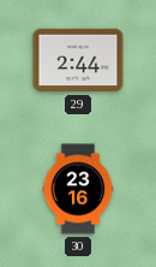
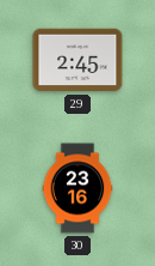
29: 2:44 -> 2:45 (77, 60)
